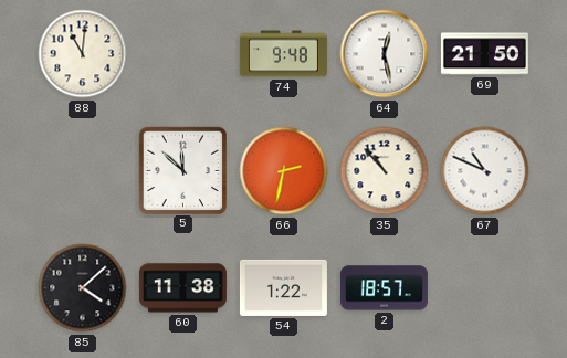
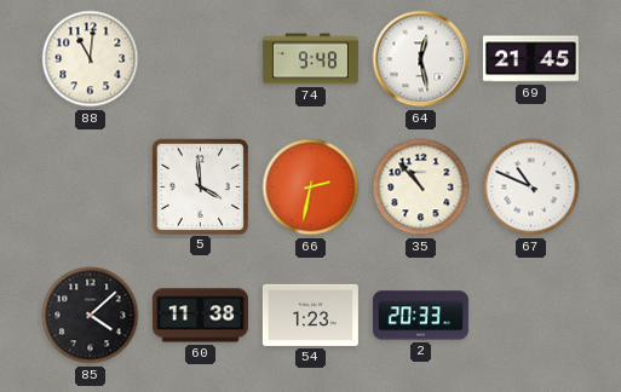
69: 21:50 -> 21:45 (530, 59)
5: 11:52 -> 3:59 (200, 186)
54: 1:22 -> 1:23 (310, 315)
2: 18:57 -> 20:33 (420, 316)
